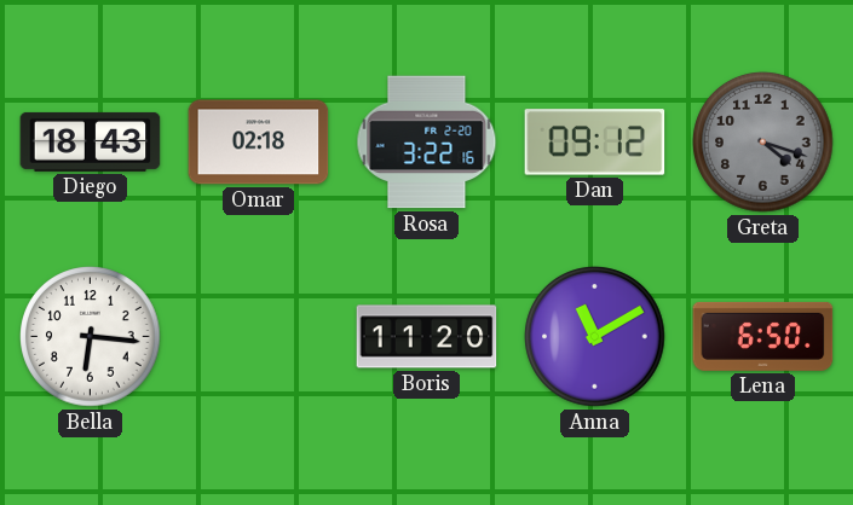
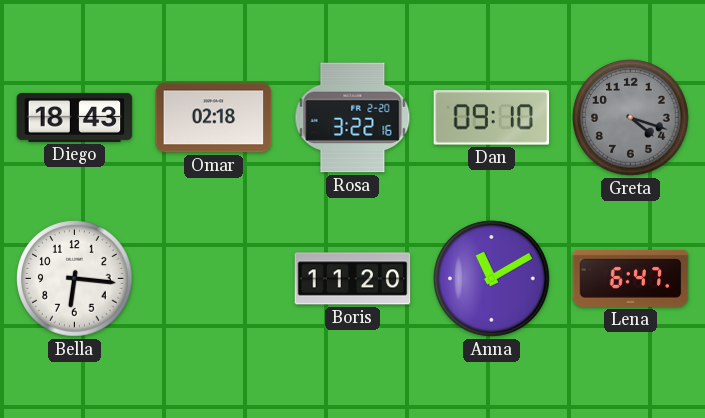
Dan: 09:12 -> 09:10 (492, 118)
Lena: 6:50 -> 6:47 (631, 278)
